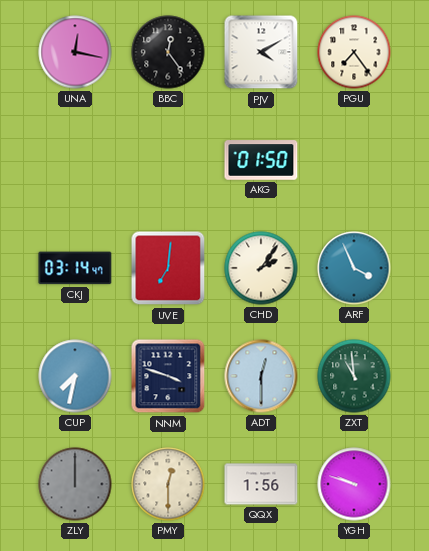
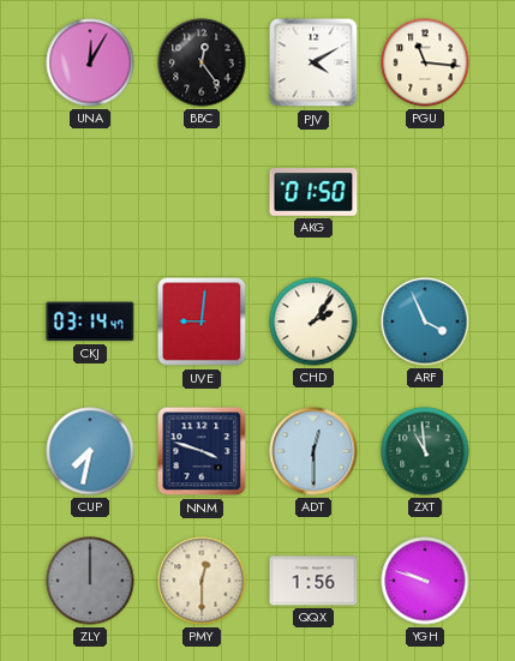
UNA: 12:17 -> 12:05 (90, 62)
PGU: 7:24 -> 11:16 (425, 62)
UVE: 7:01 -> 9:01 (202, 322)
